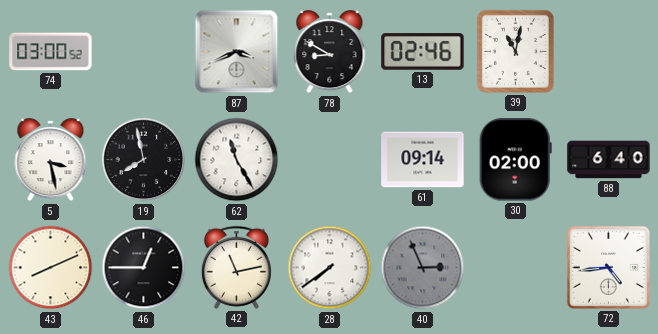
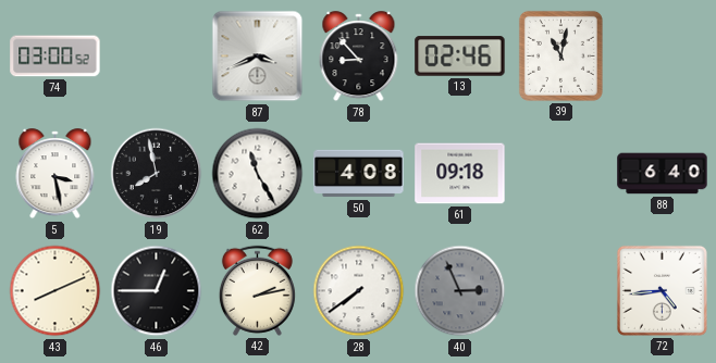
78: 8:50 -> 8:53 (359, 57)
50: none -> 4:08 (359, 174)
61: 09:14 -> 09:18 (460, 174)
30: 02:00 -> none (515, 160)
42: 11:13 -> 2:13 (257, 290)
